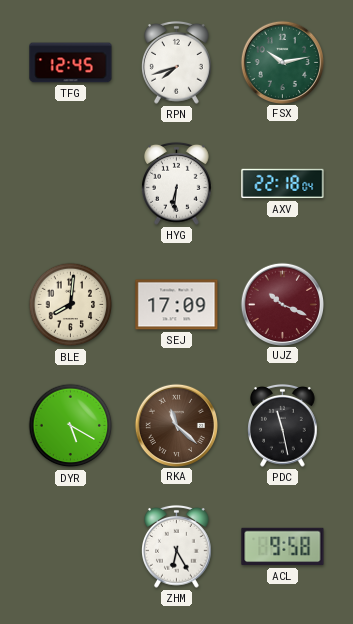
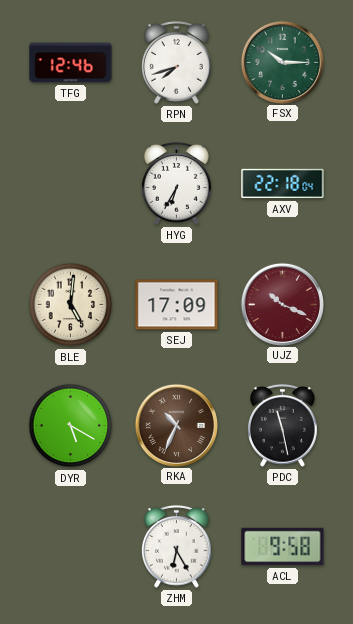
TFG: 12:45 -> 12:46 (71, 63)
FSX: 10:13 -> 10:15 (282, 62)
HYG: 6:31 -> 6:35 (177, 183)
BLE: 8:01 -> 5:01 (71, 305)
RKA: 11:22 -> 10:34 (176, 425)
